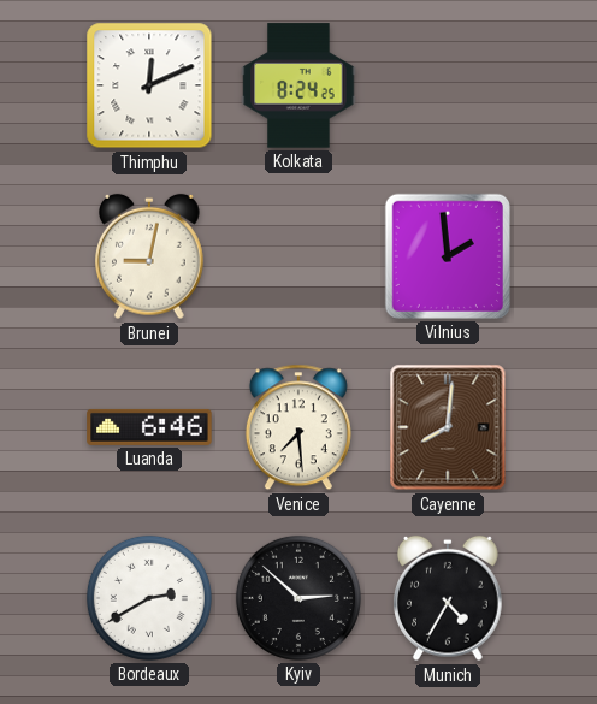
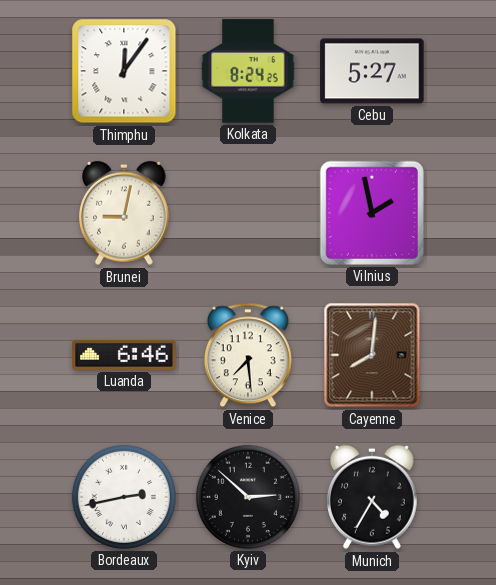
Thimphu: 12:11 -> 12:06 (124, 71)
Cebu: none -> 5:27 (372, 71)
Vilnius: 1:59 -> 1:58 (372, 213)
Bordeaux: 2:40 -> 2:43 (124, 497)
